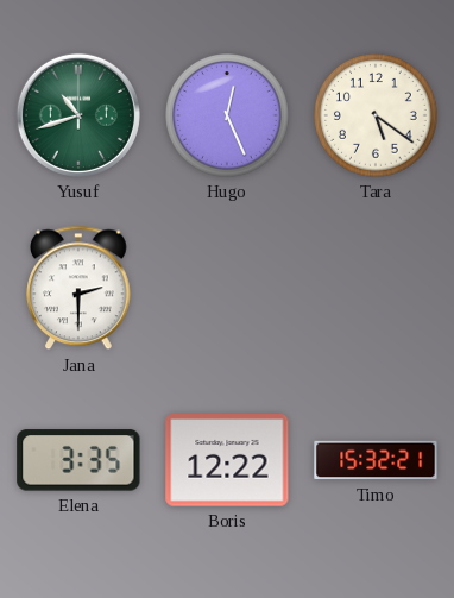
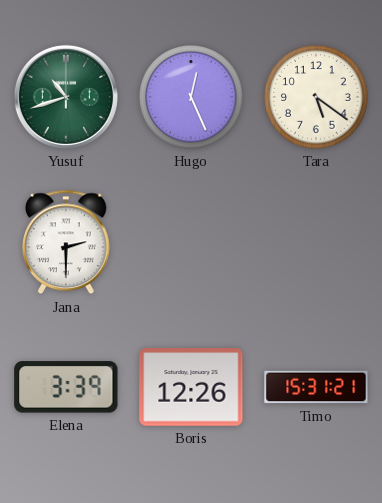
Elena: 3:35 -> 3:39 (66, 387)
Boris: 12:22 -> 12:26 (191, 388)
Timo: 15:32 -> 15:31 (316, 387)
